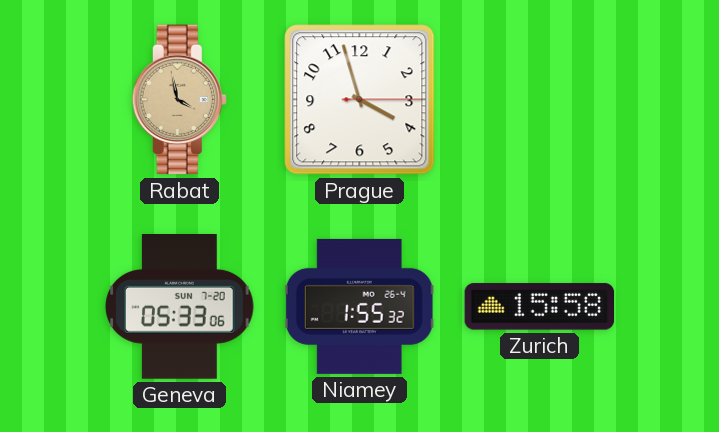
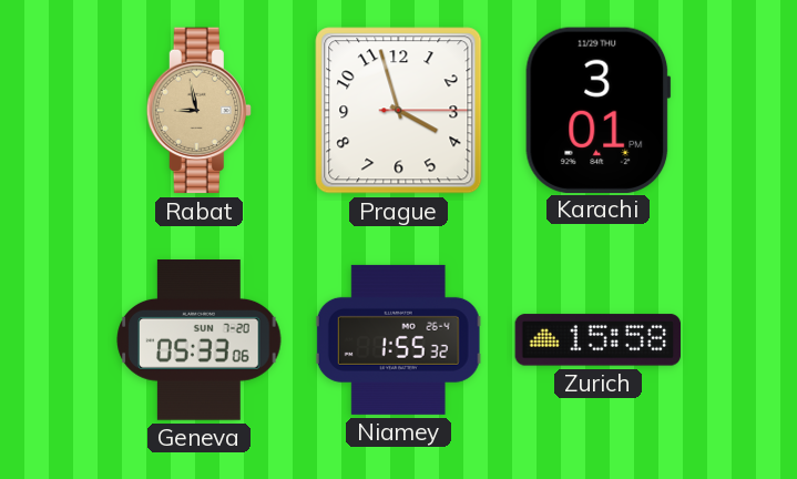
Rabat: 3:58 -> 8:58 (198, 111)
Karachi: none -> 3:01 (599, 110)
